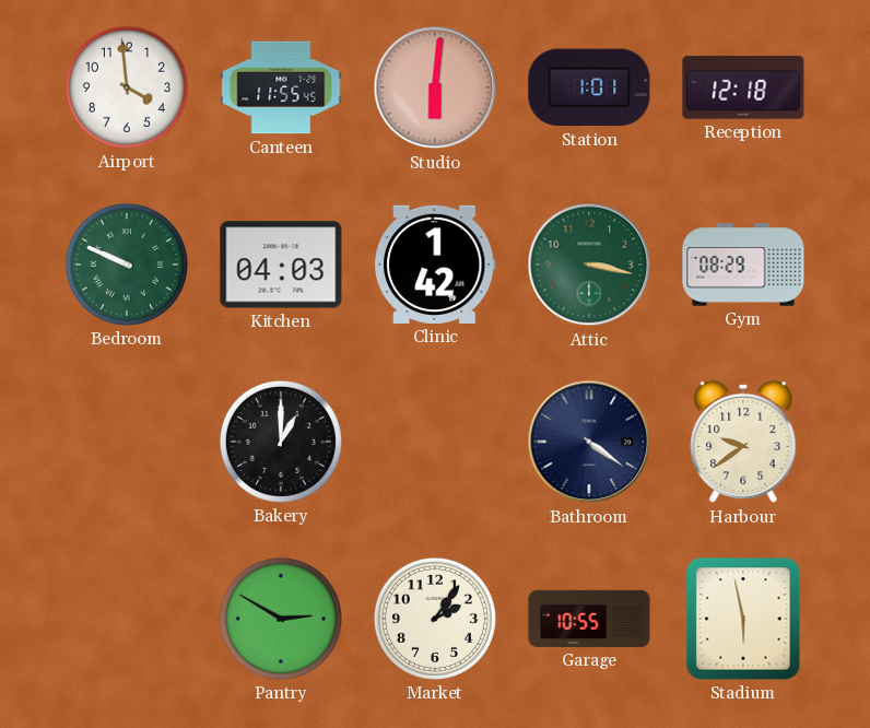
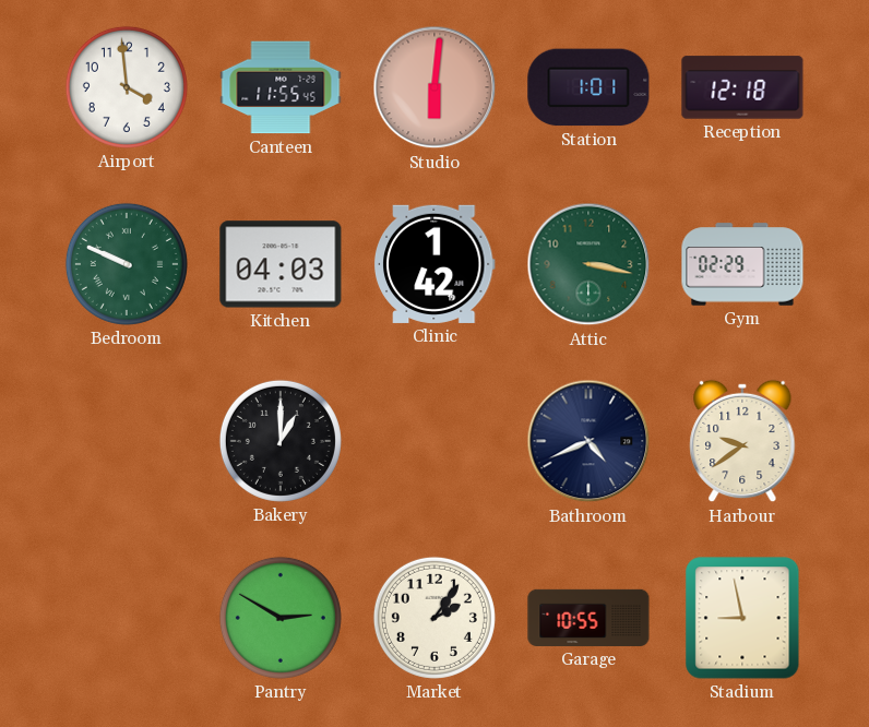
Gym: 08:29 -> 02:29 (742, 264)
Bathroom: 4:21 -> 4:41 (588, 441)
Stadium: 5:58 -> 8:58 (742, 618)
